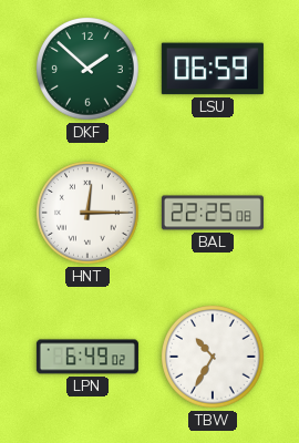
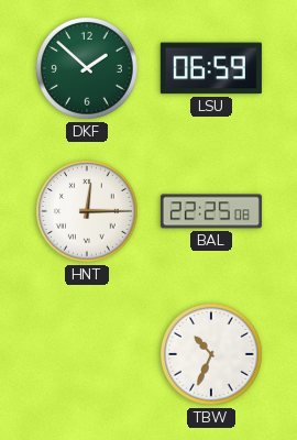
LPN: 6:49 -> none (87, 357)
TBW: 10:35 -> 10:34 (211, 354)
